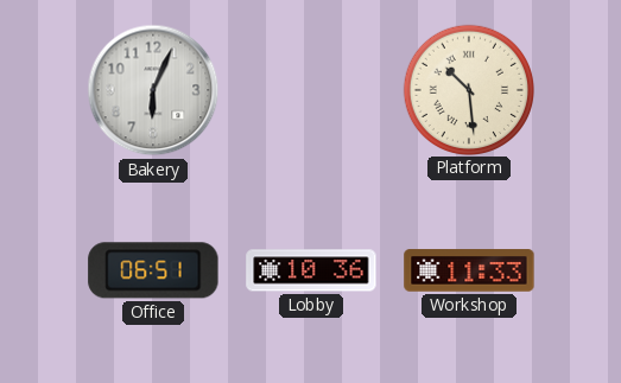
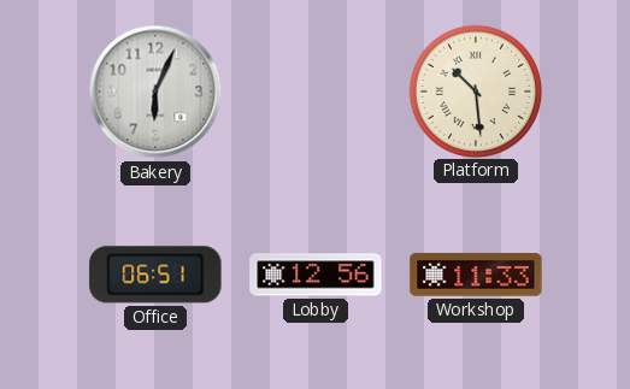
Lobby: 10:36 -> 12:56 (316, 275)
